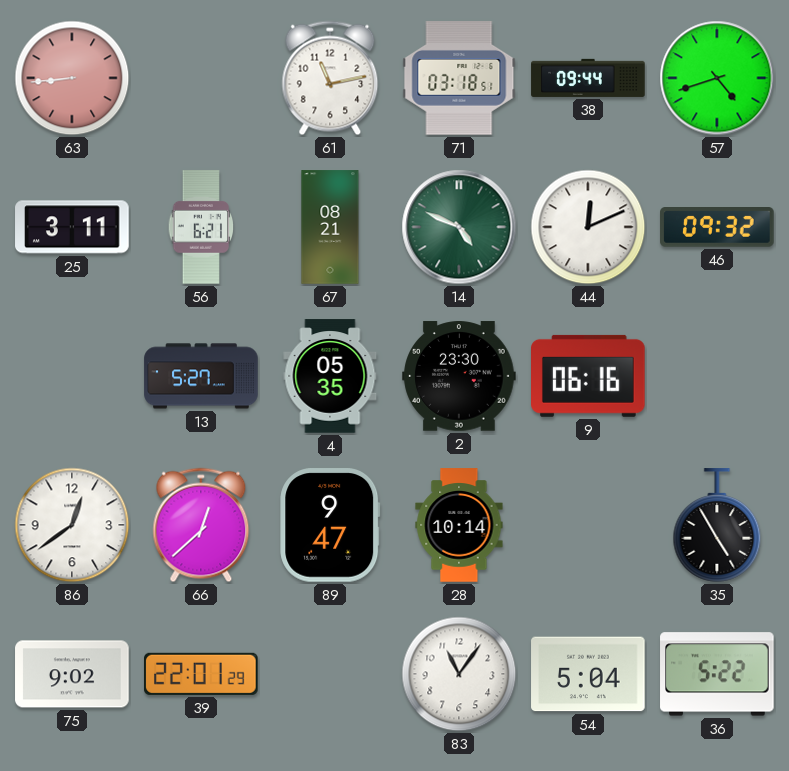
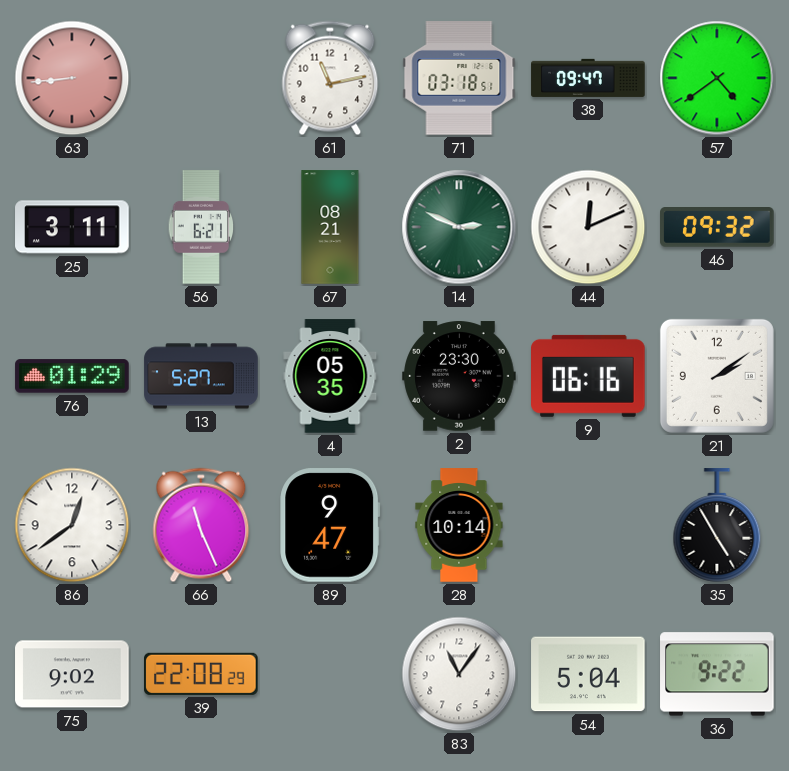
38: 09:44 -> 09:47 (588, 78)
57: 4:42 -> 4:39 (717, 78)
14: 4:49 -> 2:49 (459, 227)
76: none -> 01:29 (72, 376)
21: none -> 2:09 (717, 376)
66: 12:38 -> 11:26 (201, 525)
39: 22:01 -> 22:08 (202, 674)
36: 5:22 -> 9:22 (717, 674)
